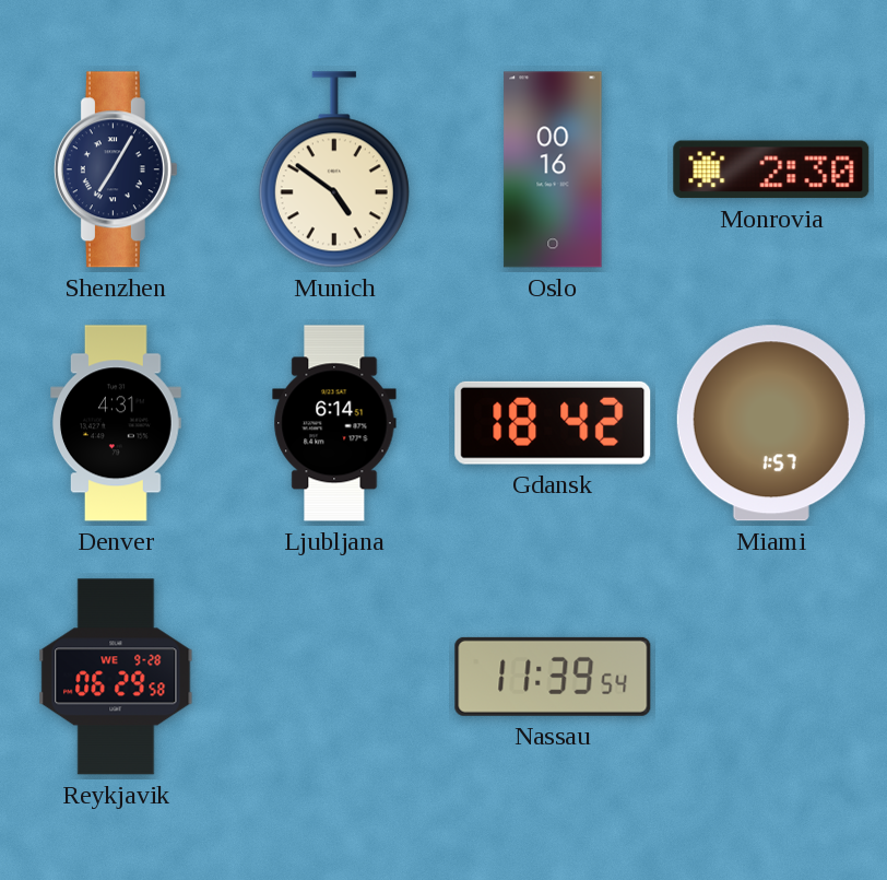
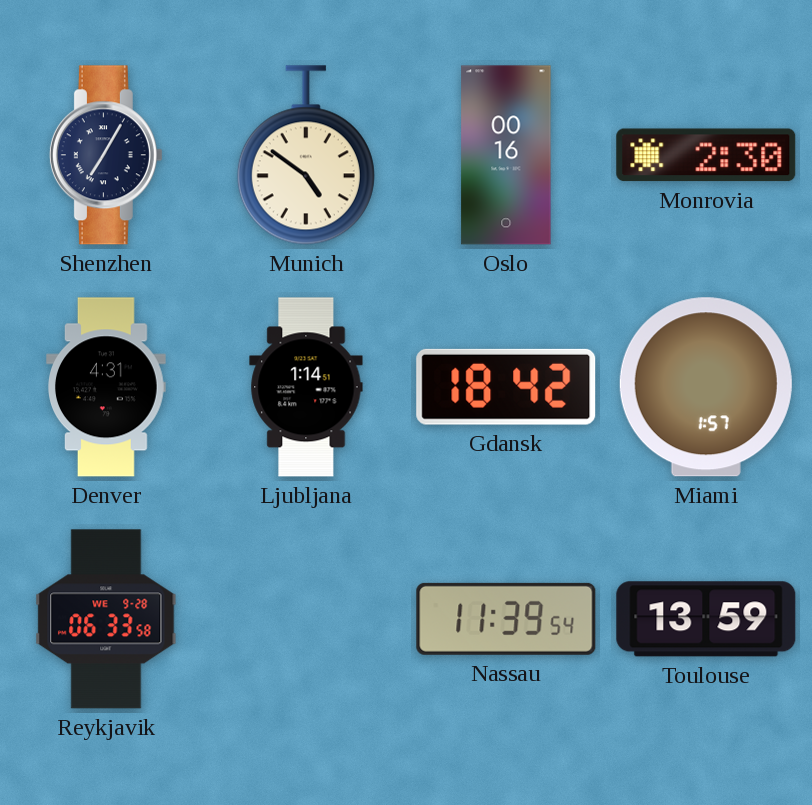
Ljubljana: 6:14 -> 1:14 (306, 387)
Reykjavik: 06:29 -> 06:33 (106, 619)
Toulouse: none -> 13:59 (706, 619)
